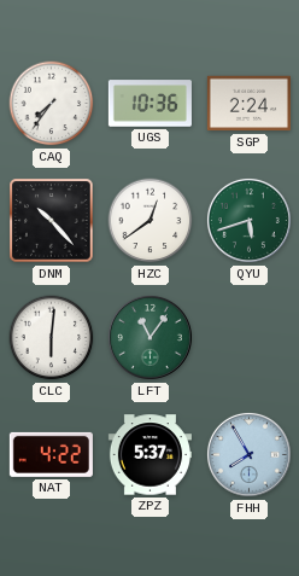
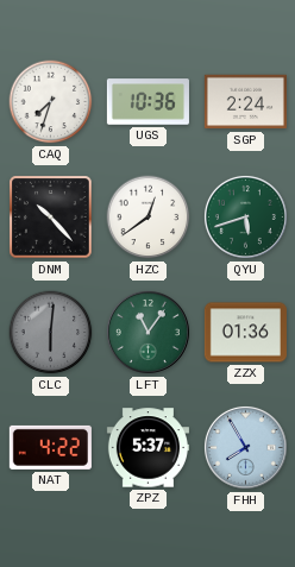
CAQ: 7:36 -> 7:33 (51, 102)
CLC dial: white -> grey (51, 333)
ZZX: none -> 01:36 (245, 333)
